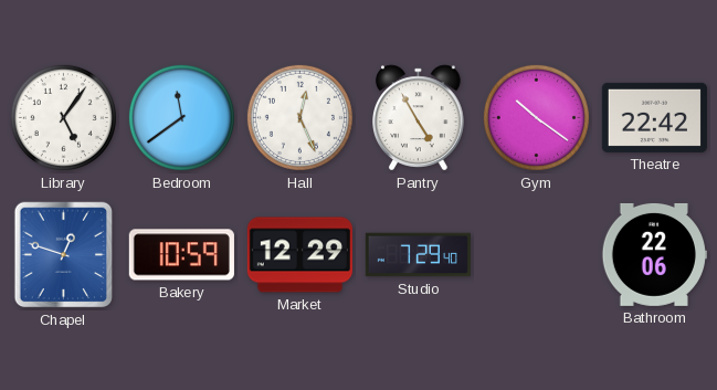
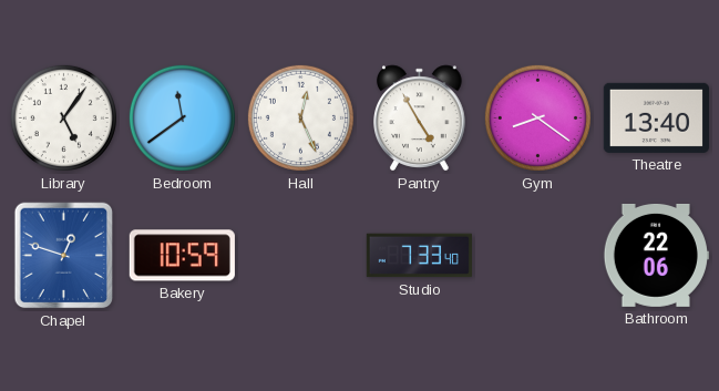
Gym: 10:21 -> 8:21 (537, 117)
Theatre: 22:42 -> 13:40 (656, 117)
Market: 12:29 -> none (299, 255)
Studio: 7:29 -> 7:33 (419, 256)
